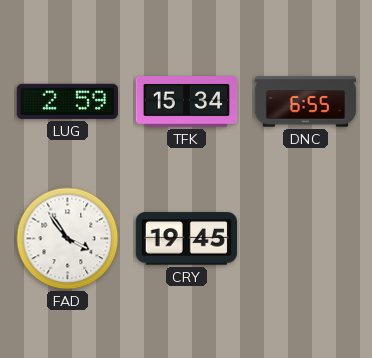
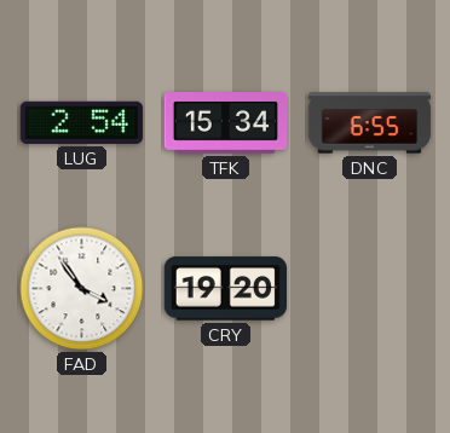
LUG: 2:59 -> 2:54 (81, 122)
CRY: 19:45 -> 19:20 (225, 289)
